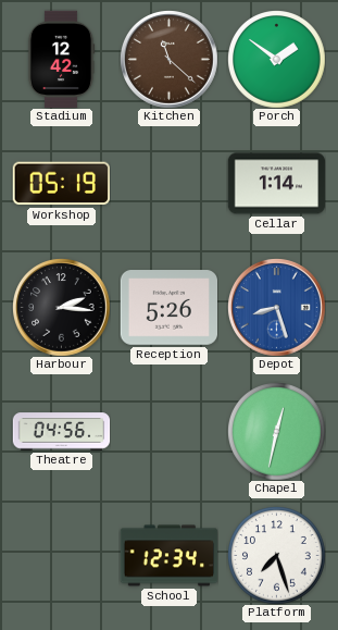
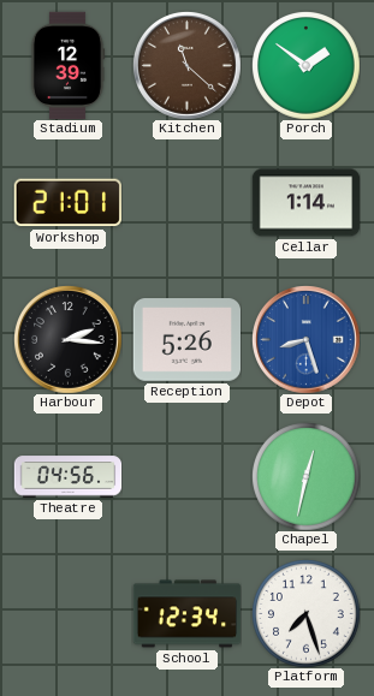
Stadium: 12:42 -> 12:39 (67, 65)
Workshop: 05:19 -> 21:01 (67, 203)
